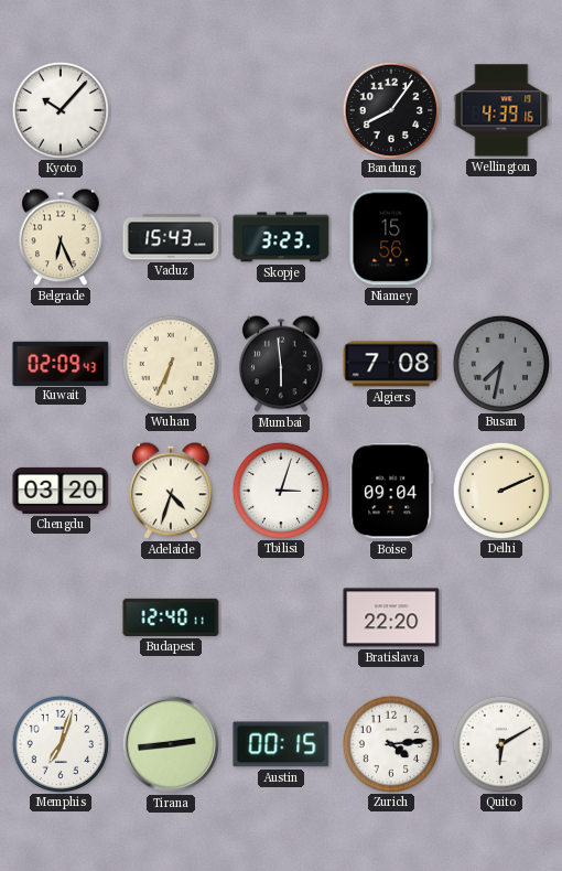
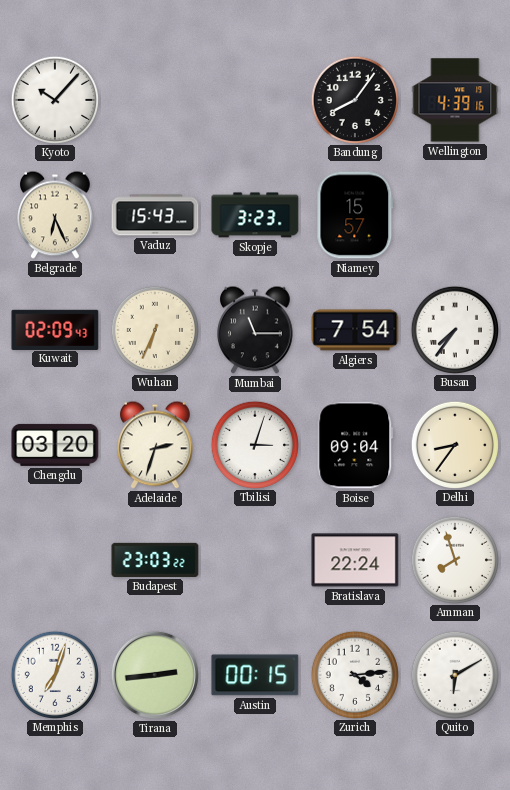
Niamey: 15:56 -> 15:57 (355, 215)
Mumbai: 5:59 -> 11:15 (256, 330)
Algiers: 7:08 -> 7:54 (355, 330)
Busan: 7:32 -> 7:36 (454, 329)
Busan dial: grey -> white (454, 329)
Adelaide: 4:33 -> 2:33 (156, 445)
Delhi: 2:11 -> 8:36 (454, 444)
Budapest: 12:40 -> 23:03 (155, 560)
Bratislava: 22:20 -> 22:24 (355, 560)
Amman: none -> 7:57 (454, 559)
